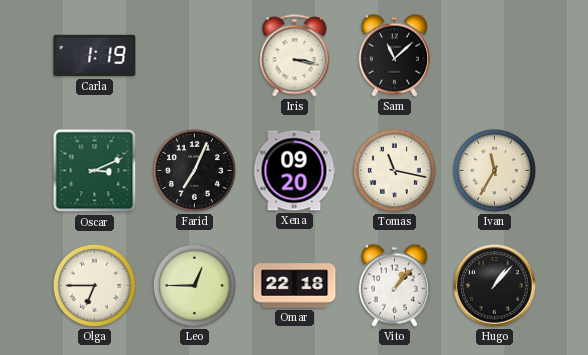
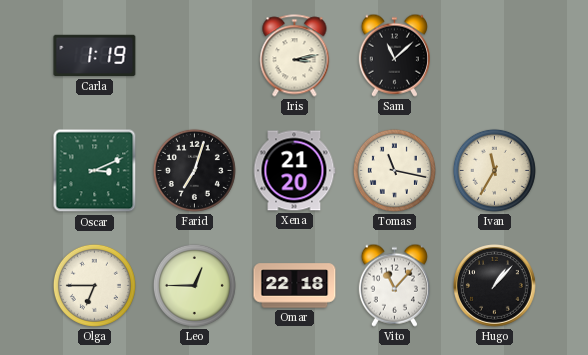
Iris: 3:17 -> 3:13 (295, 56)
Farid: 7:04 -> 7:03 (194, 170)
Xena: 09:20 -> 21:20 (294, 171)
Vito: 1:07 -> 11:07 (394, 285)
